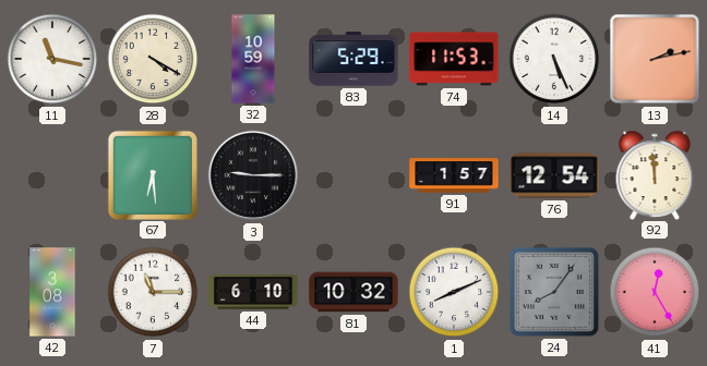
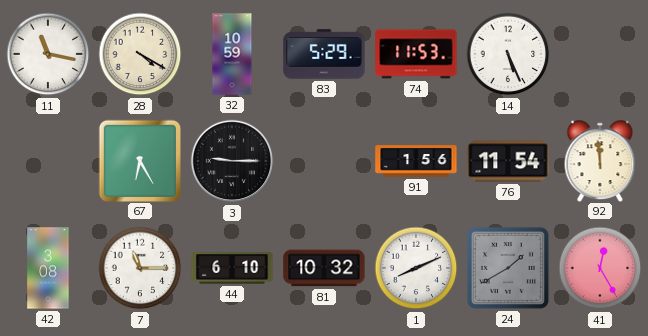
13: 2:13 -> none (655, 59)
67: 6:29 -> 6:25 (139, 160)
91: 1:57 -> 1:56 (416, 161)
76: 12:54 -> 11:54 (508, 161)
24: 8:06 -> 1:40 (508, 268)
